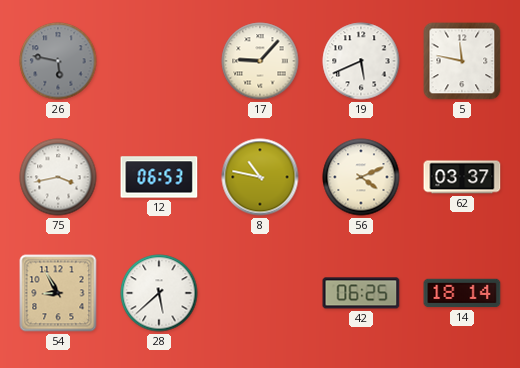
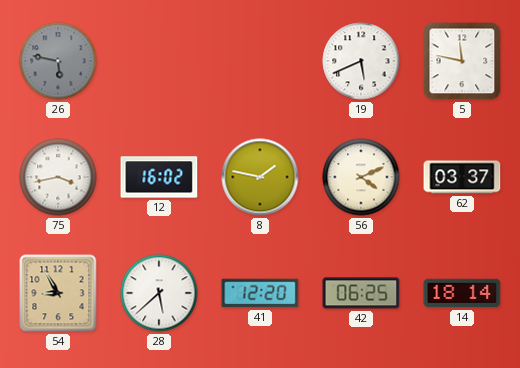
17: 9:07 -> none (260, 61)
12: 06:53 -> 16:02 (159, 177)
8: 10:47 -> 1:47 (260, 177)
41: none -> 12:20 (260, 293)
